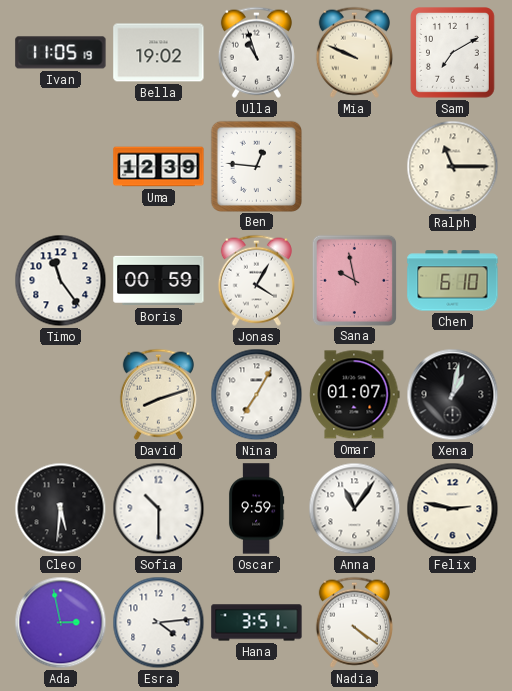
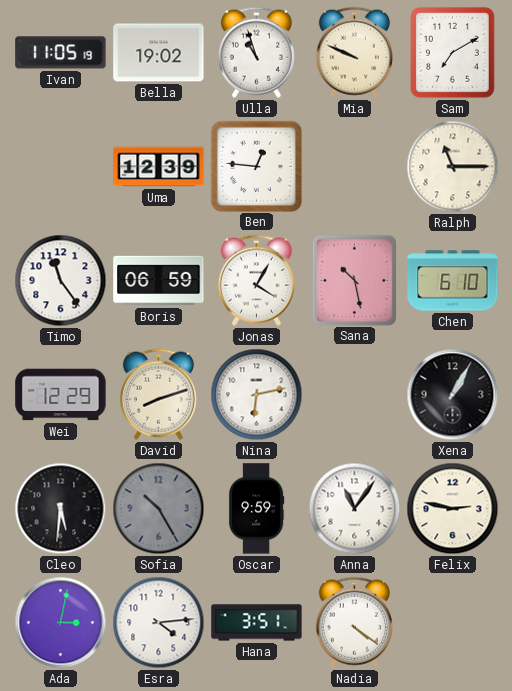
Boris: 00:59 -> 06:59 (159, 281)
Sana: 9:58 -> 10:28 (354, 280)
Wei: none -> 12:29 (61, 395)
Nina: 7:05 -> 6:13 (257, 395)
Omar: 01:07 -> none (355, 395)
Xena: 1:02 -> 1:05 (453, 395)
Sofia: 10:30 -> 10:25 (159, 509)
Sofia dial: white -> grey (159, 509)
Ada: 2:58 -> 3:02 (61, 623)
